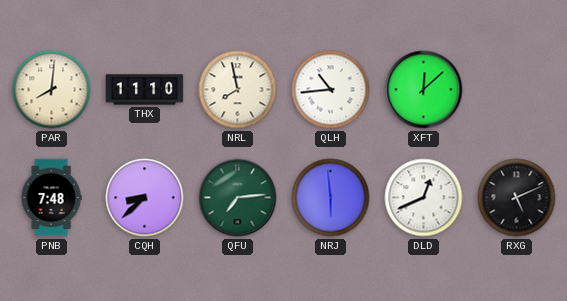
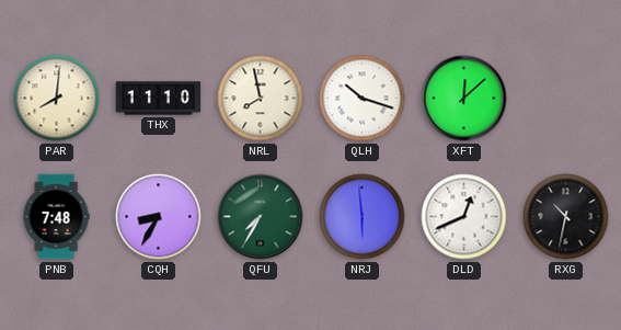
QLH: 10:44 -> 10:18 (363, 99)
CQH: 8:38 -> 8:35 (159, 217)
QFU: 7:14 -> 7:35 (261, 217)
RXG: 5:11 -> 10:32 (566, 217)
